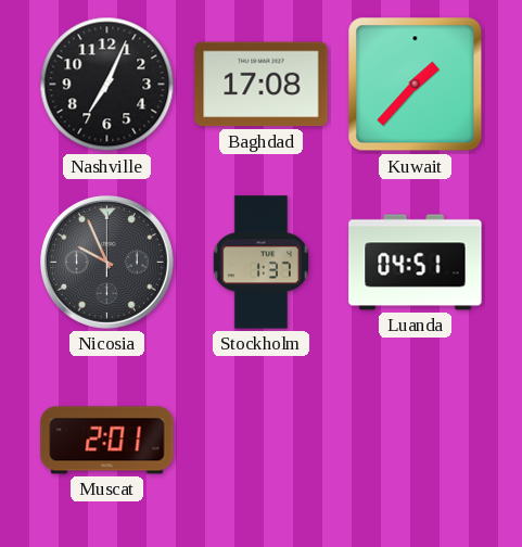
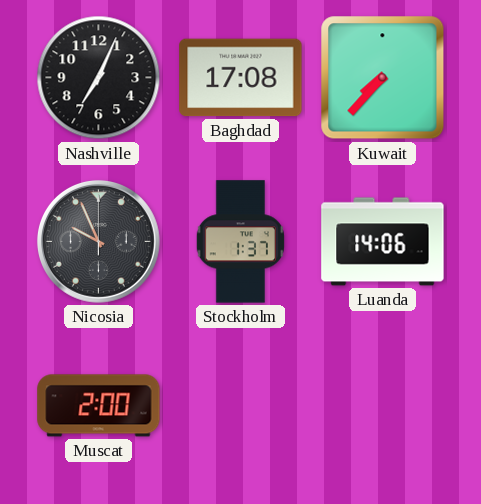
Kuwait: 1:37 -> 7:37 (383, 78)
Luanda: 04:51 -> 14:06 (383, 242)
Muscat: 2:01 -> 2:00 (99, 406)
